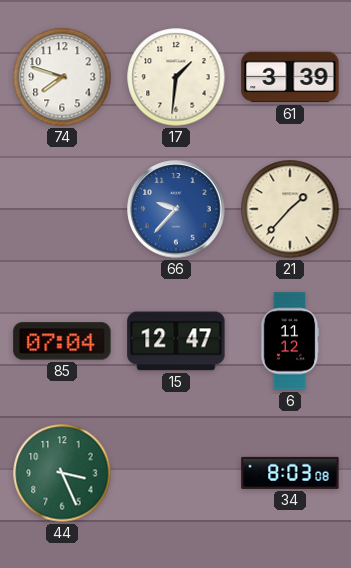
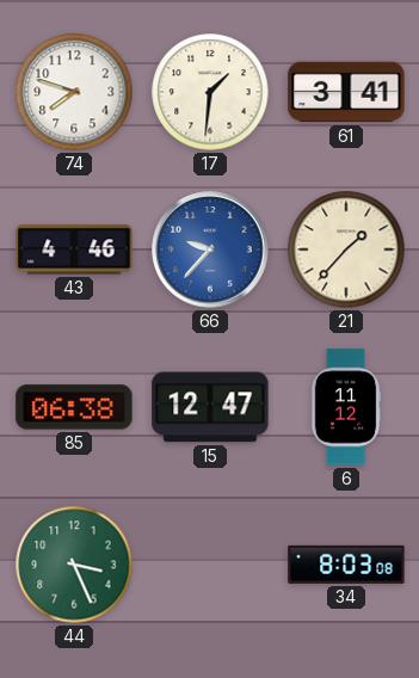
61: 3:39 -> 3:41 (346, 92)
43: none -> 4:46 (74, 249)
85: 07:04 -> 06:38 (74, 407)
